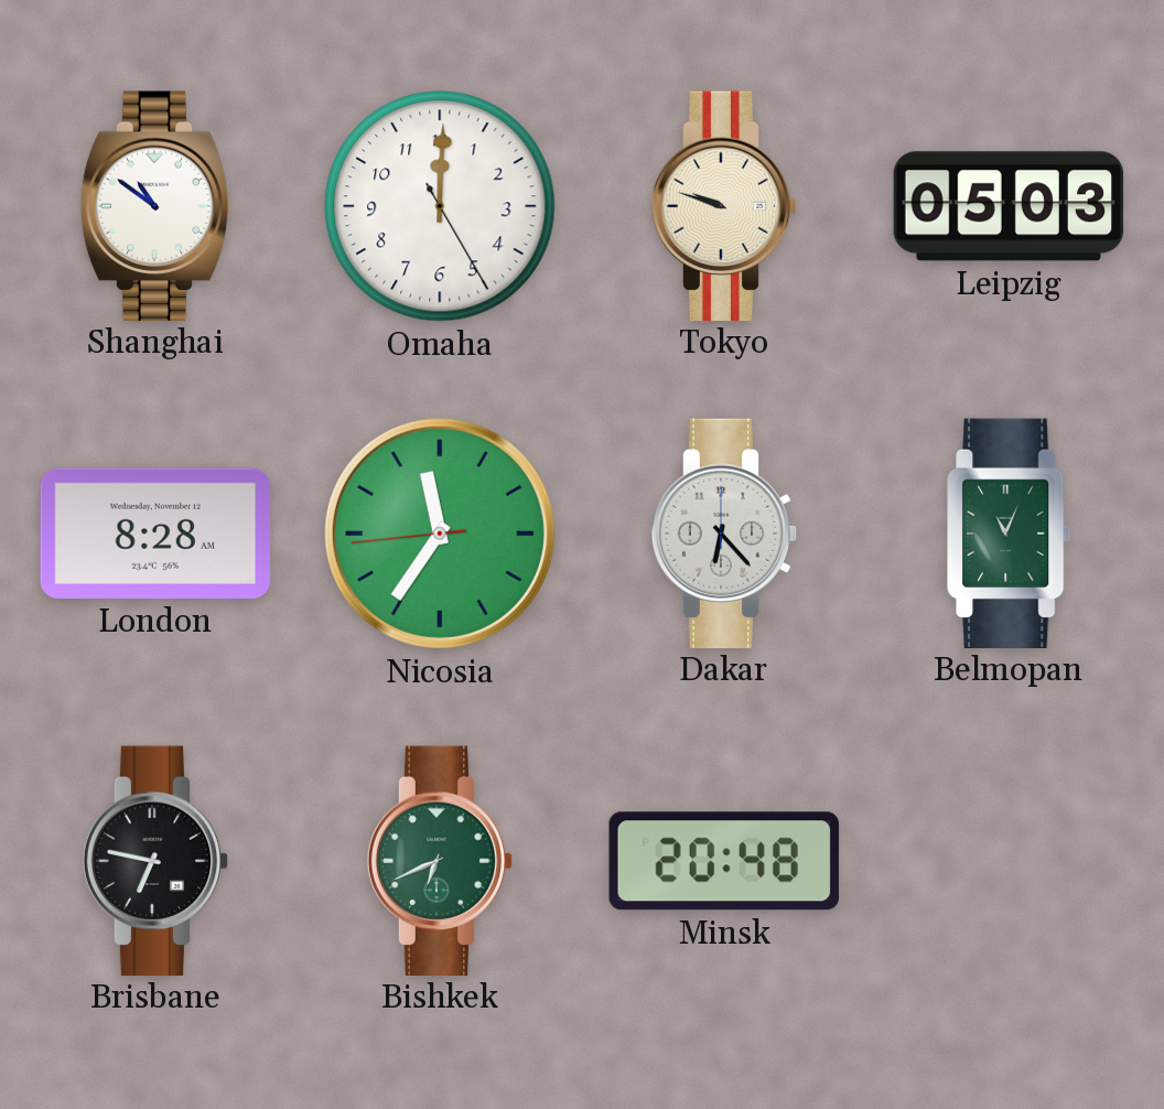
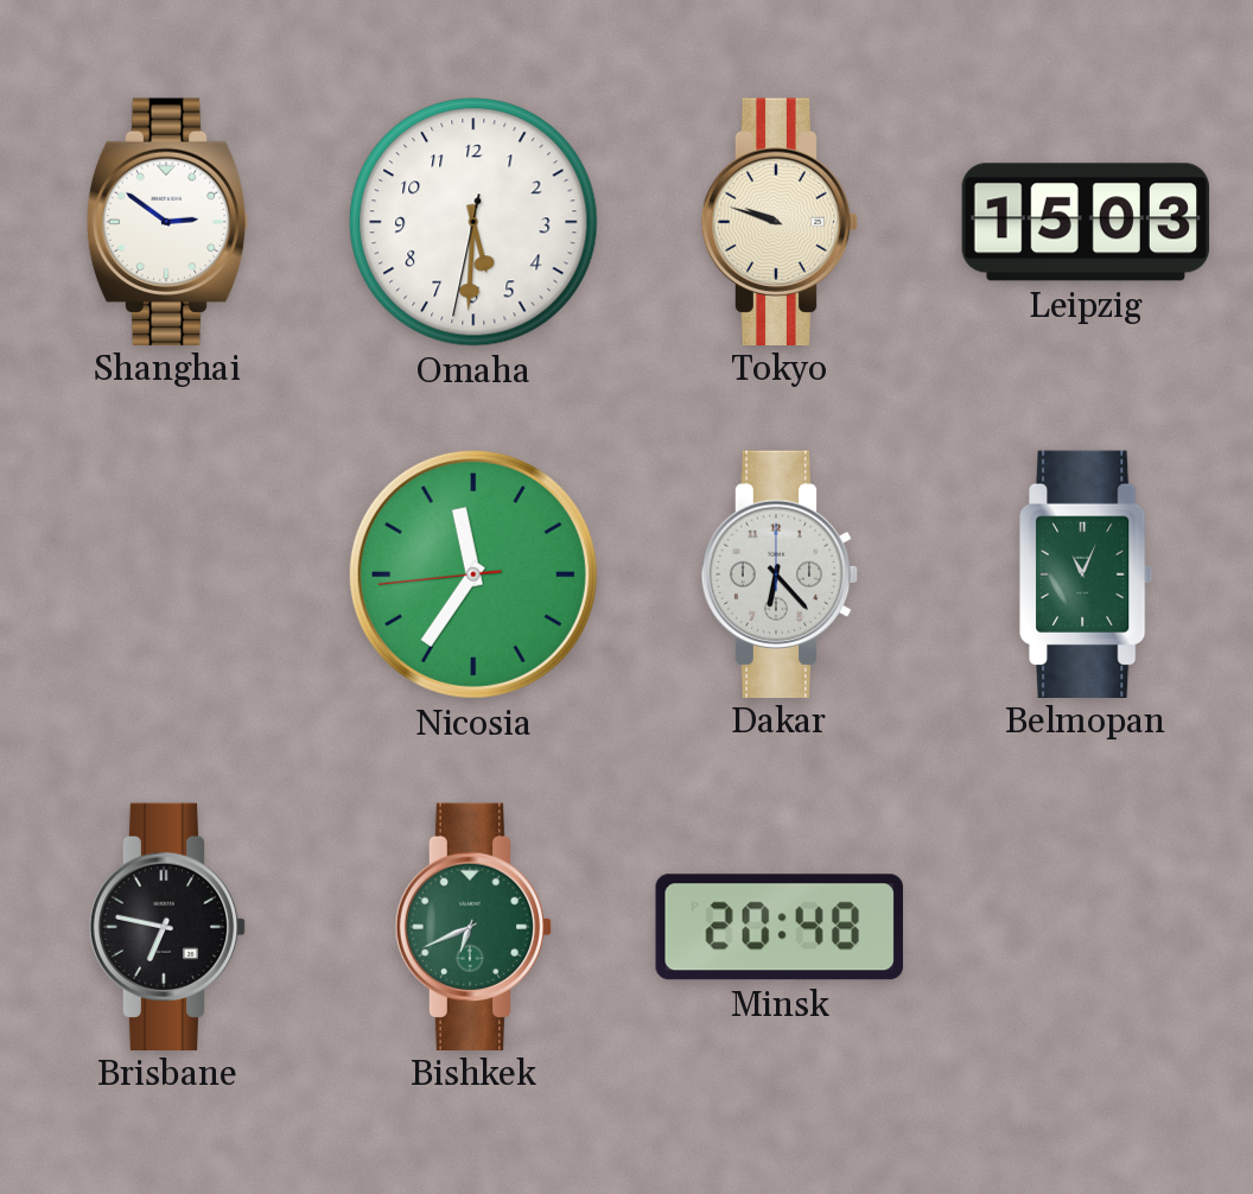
Shanghai: 10:51 -> 2:51 (167, 221)
Omaha: 12:00 -> 5:30 (473, 222)
Leipzig: 05:03 -> 15:03 (1086, 222)
London: 8:28 -> none (154, 534)
